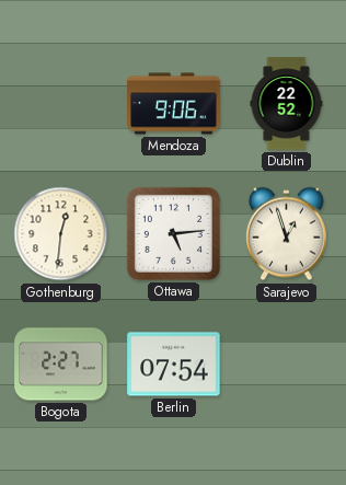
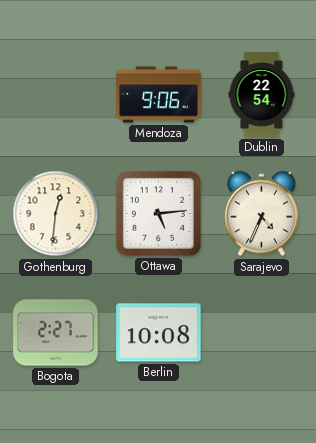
Dublin: 22:52 -> 22:54 (262, 95)
Sarajevo: 12:57 -> 4:34 (261, 214)
Berlin: 07:54 -> 10:08 (159, 333)
